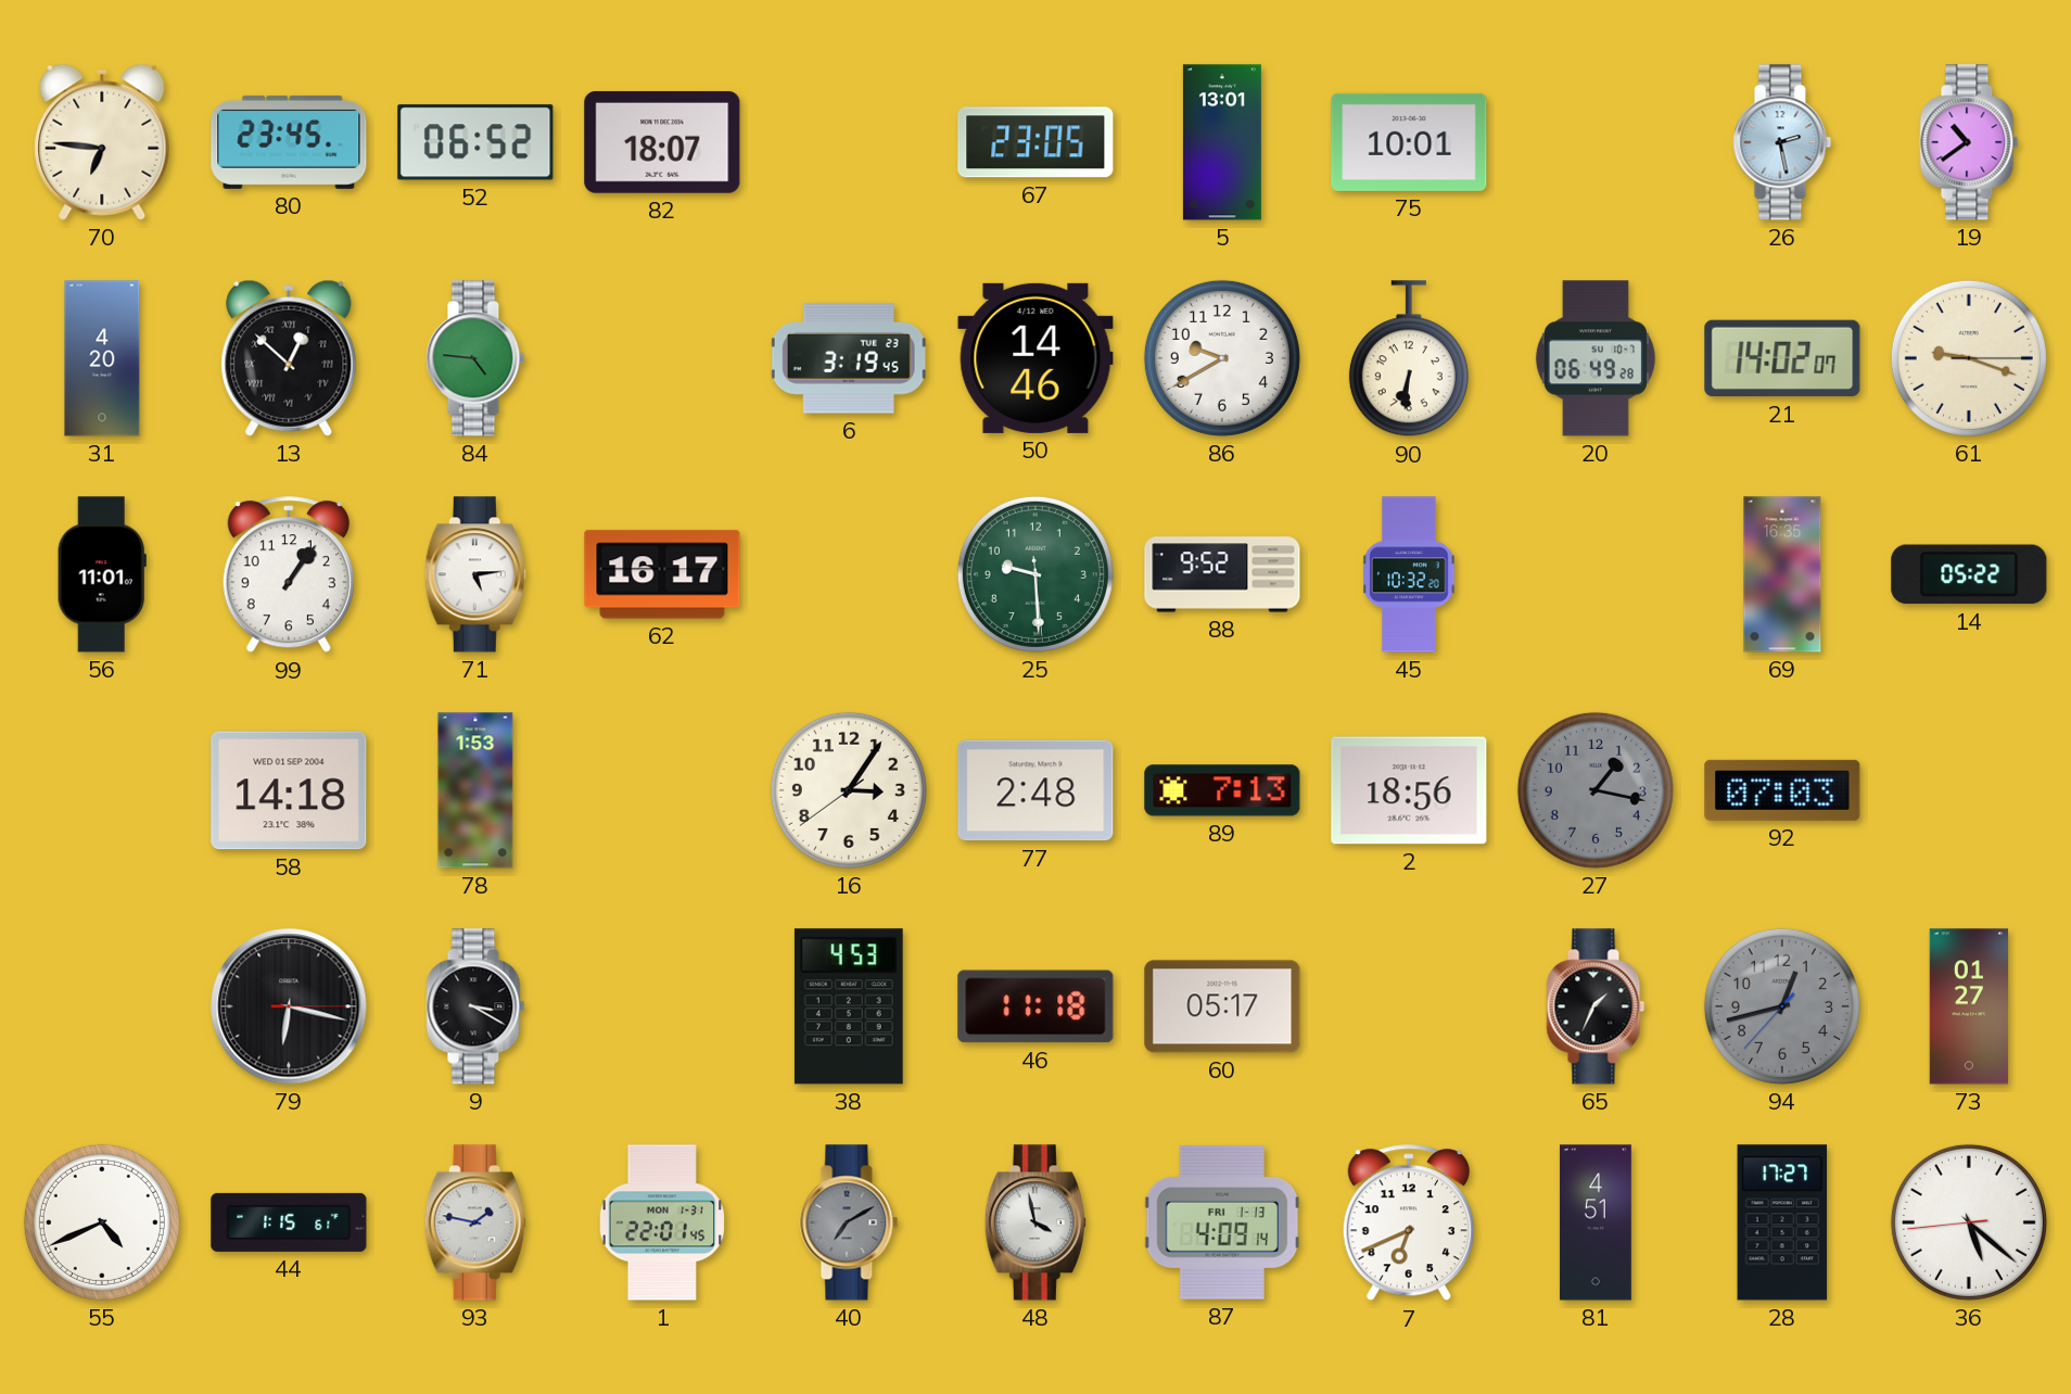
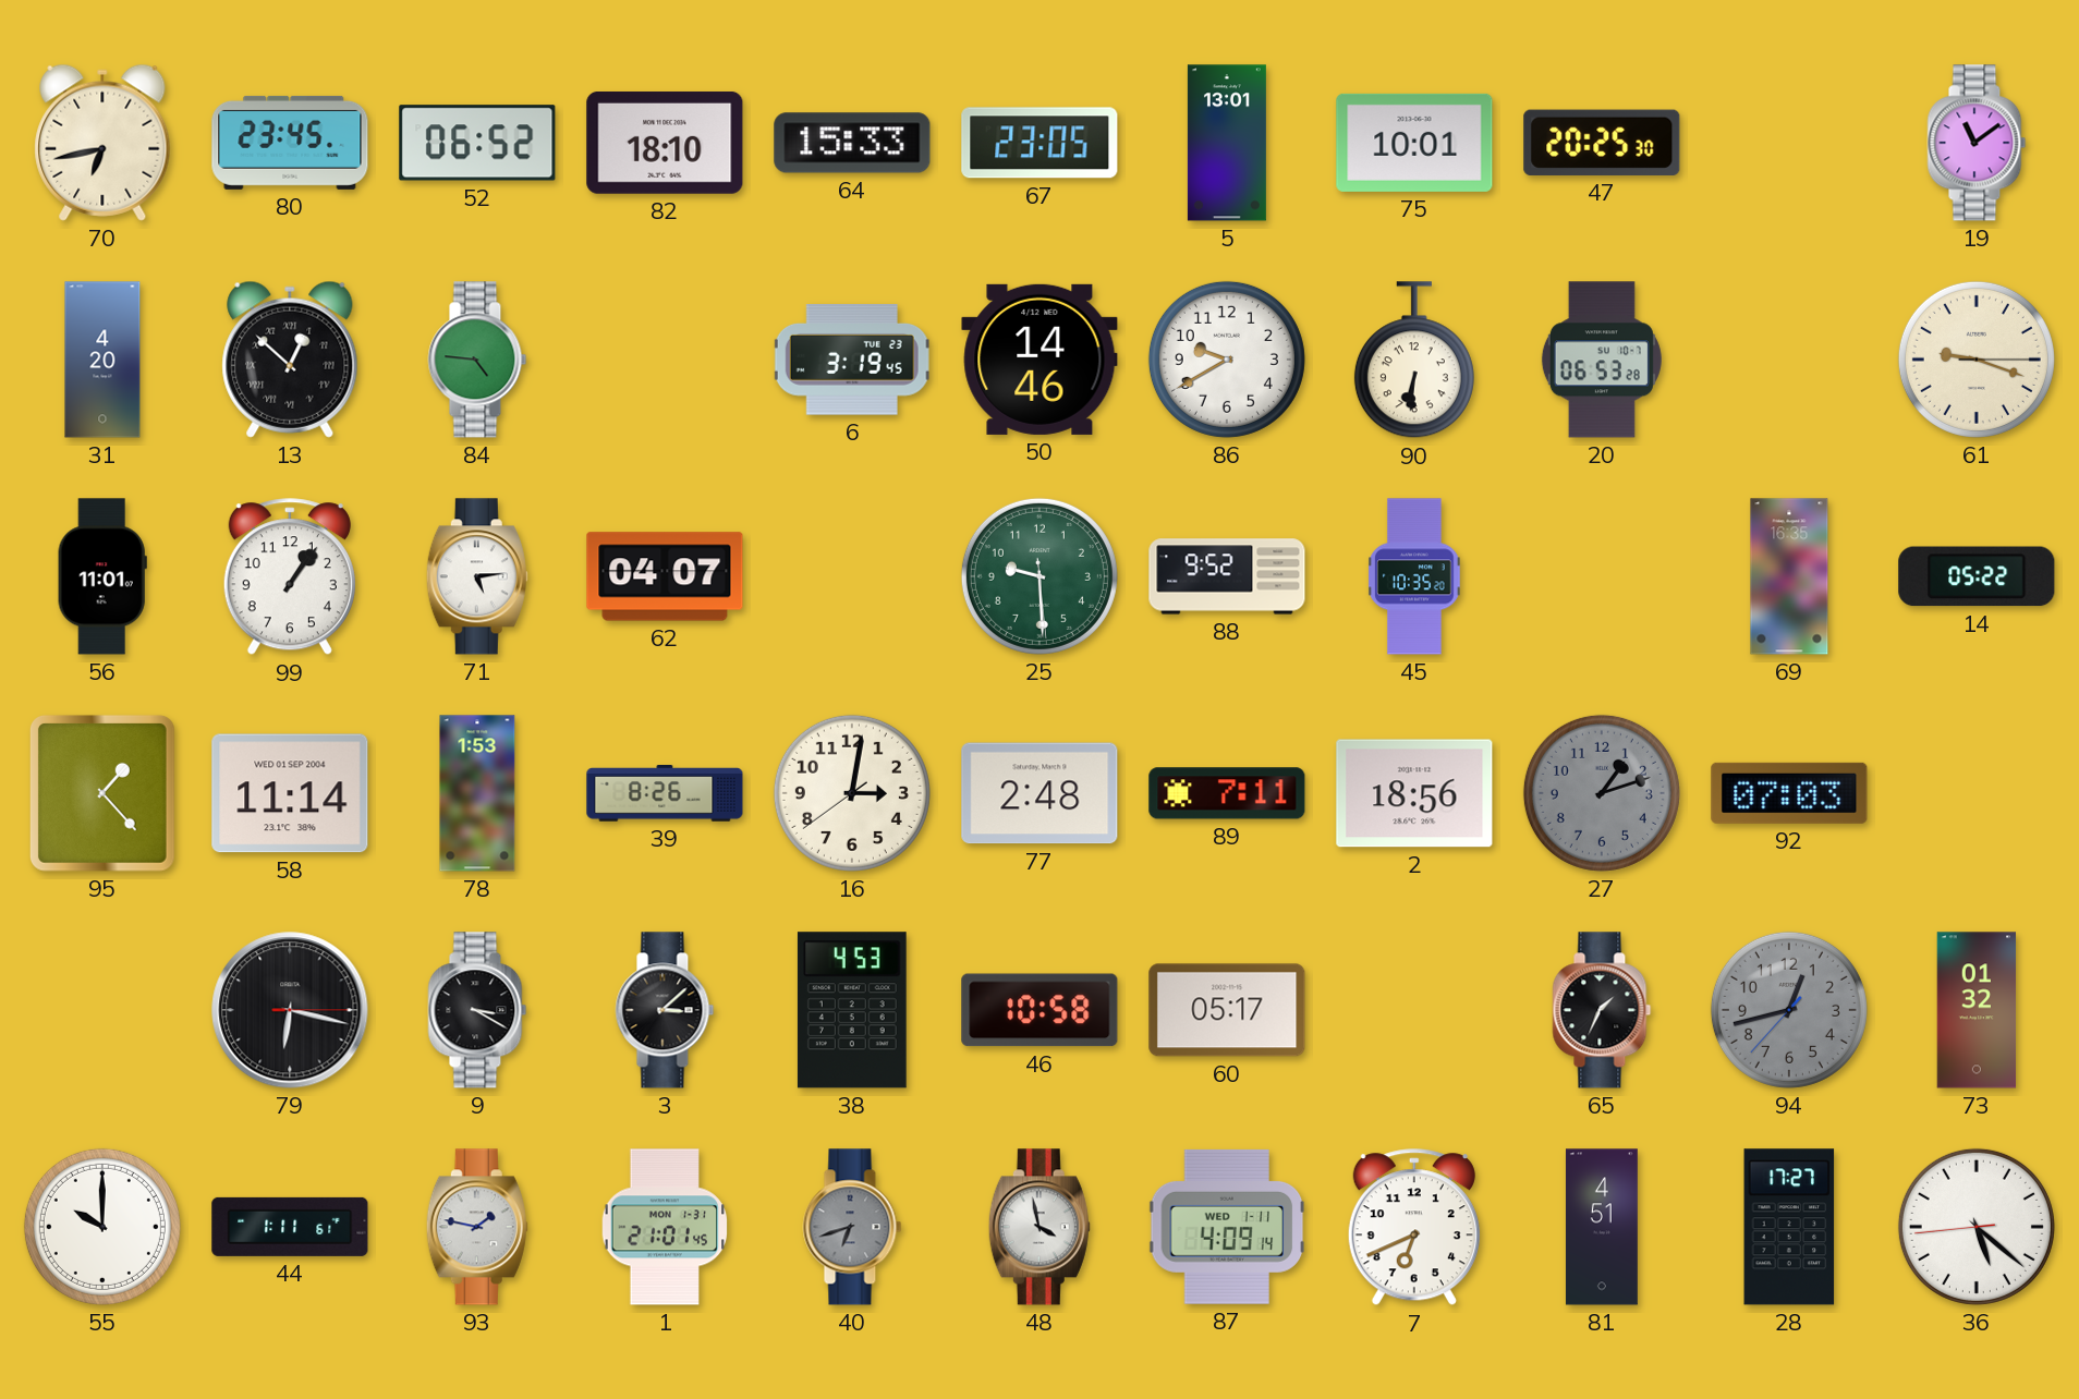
70: 6:46 -> 6:43 (102, 143)
82: 18:07 -> 18:10 (665, 143)
64: none -> 15:33 (852, 143)
47: none -> 20:25 (1602, 143)
26: 2:28 -> none (1782, 142)
19: 10:39 -> 11:09 (1977, 143)
20: 06:49 -> 06:53 (1602, 360)
21: 14:02 -> none (1782, 358)
62: 16:17 -> 04:07 (665, 576)
45: 10:32 -> 10:35 (1414, 576)
95: none -> 1:23 (102, 793)
58: 14:18 -> 11:14 (290, 793)
39: none -> 8:26 (665, 793)
16: 3:05 -> 3:01 (852, 793)
89: 7:13 -> 7:11 (1227, 793)
27: 1:17 -> 1:12 (1602, 793)
3: none -> 3:08 (665, 1010)
46: 11:18 -> 10:58 (1039, 1010)
73: 01:27 -> 01:32 (1977, 1010)
55: 4:41 -> 10:00 (102, 1227)
44: 1:15 -> 1:11 (290, 1227)
1: 22:01 -> 21:01 (665, 1227)
40: 7:10 -> 6:42 (852, 1227)
87 date: FRI 1-13 -> WED 1-11 (1227, 1227)
